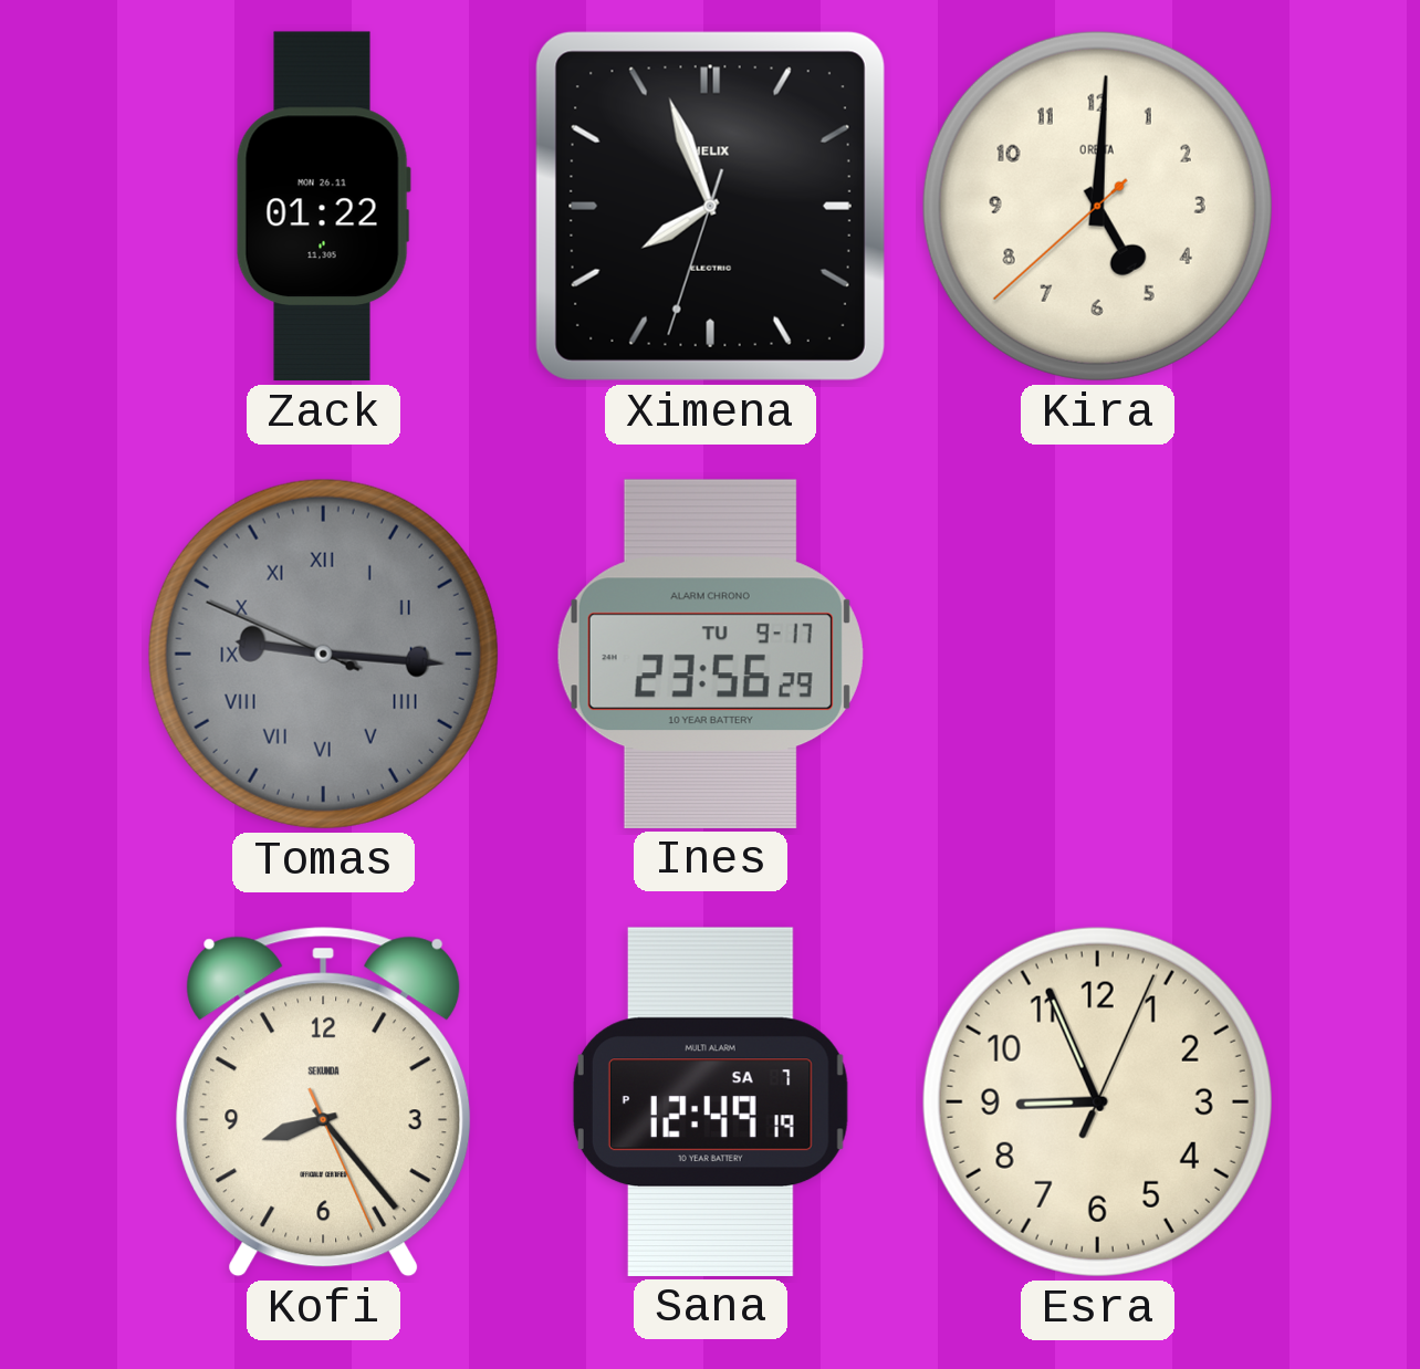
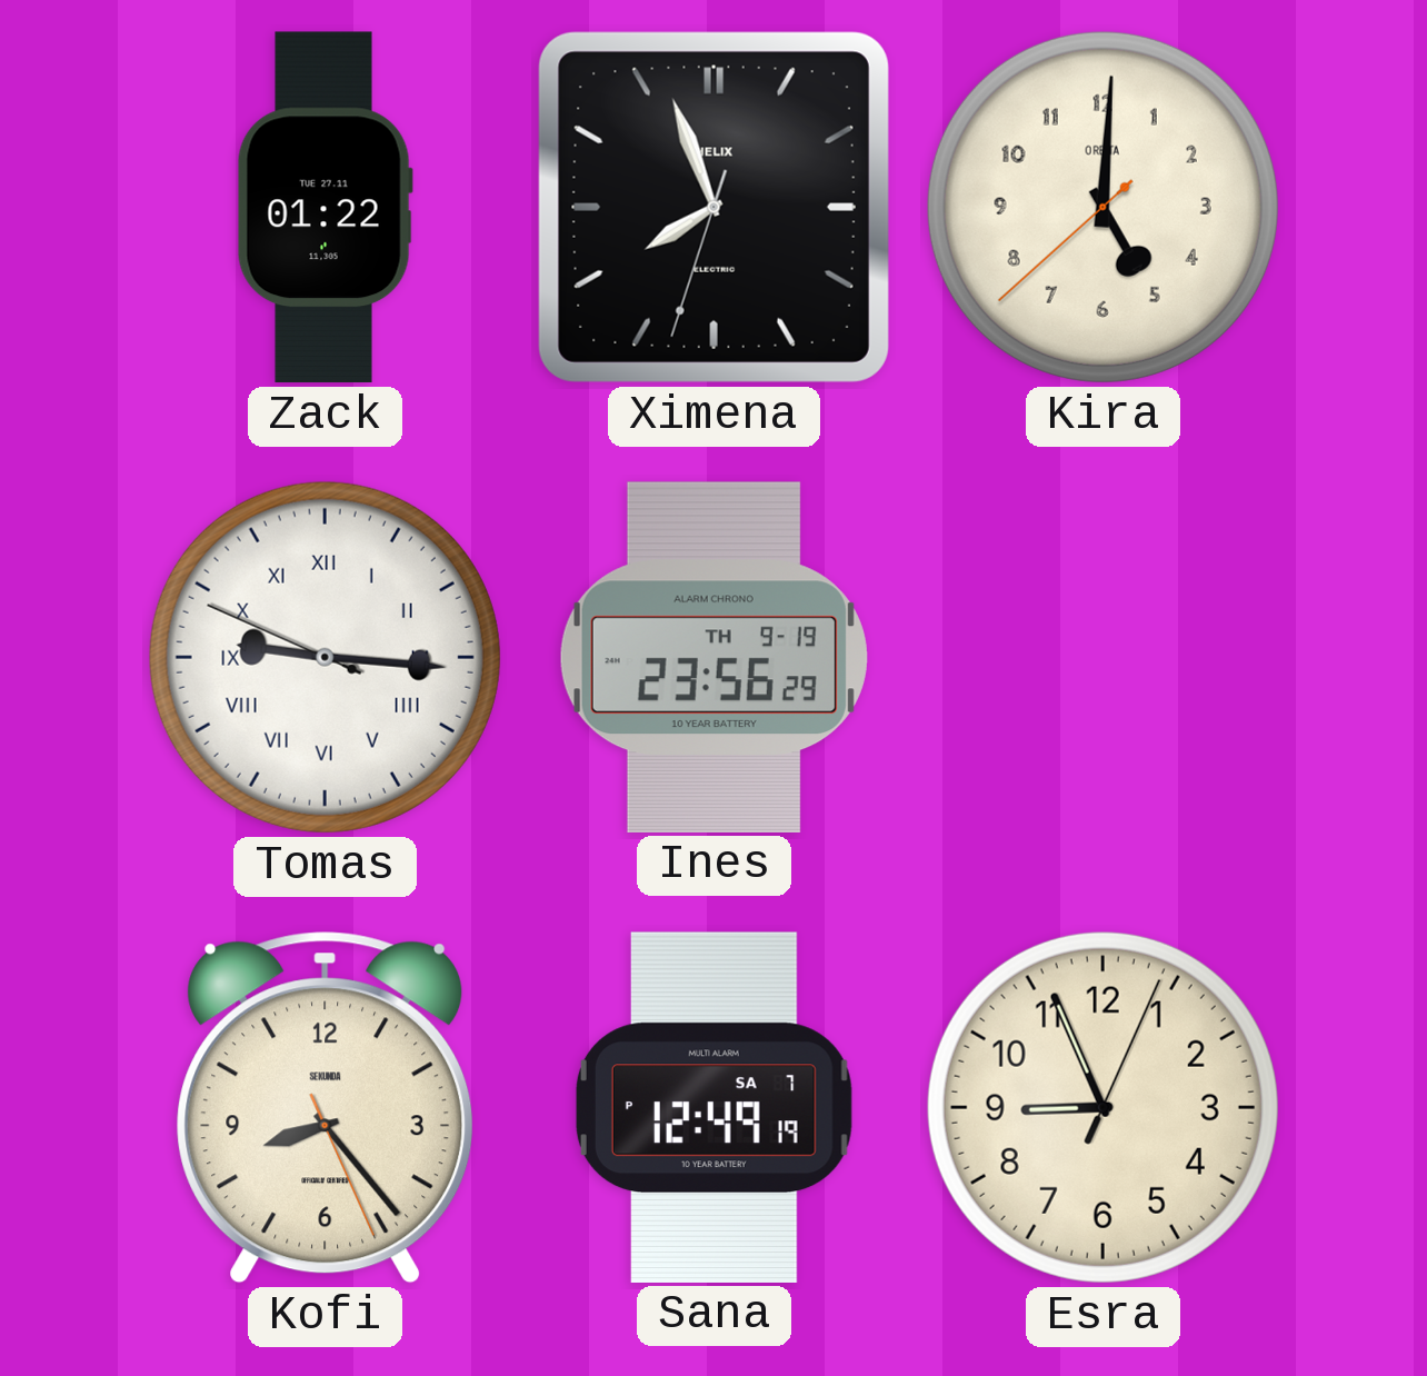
Zack date: MON 26.11 -> TUE 27.11 (325, 208)
Tomas dial: grey -> white (325, 657)
Ines date: TU 9-17 -> TH 9-19 (713, 657)
